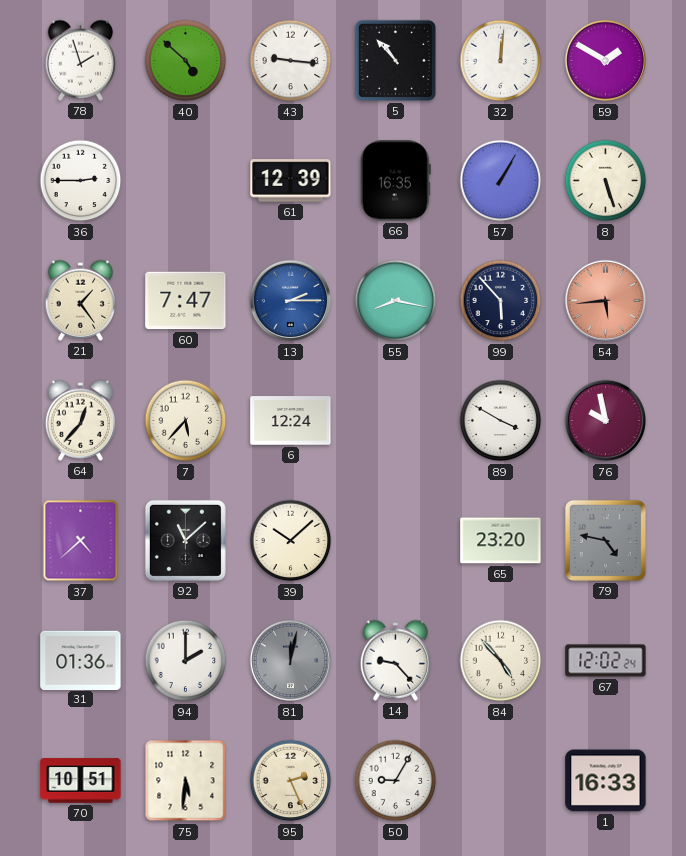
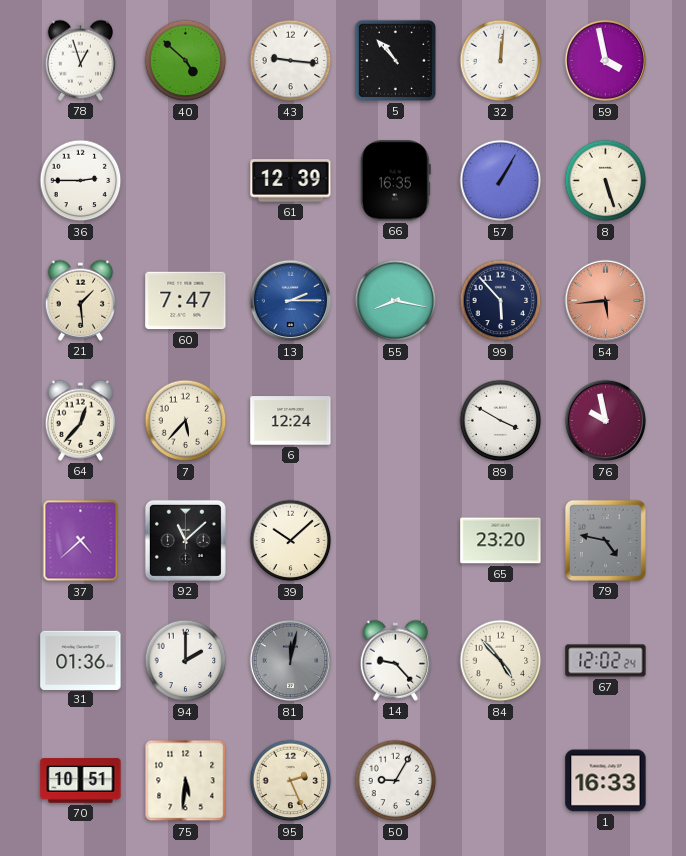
78: 1:57 -> 12:57 (80, 60)
59: 1:50 -> 3:58 (606, 61)
21: 1:24 -> 1:29 (80, 300)
